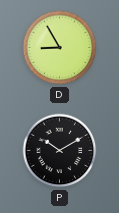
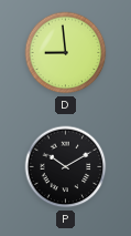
D: 8:55 -> 8:59 (66, 53)
